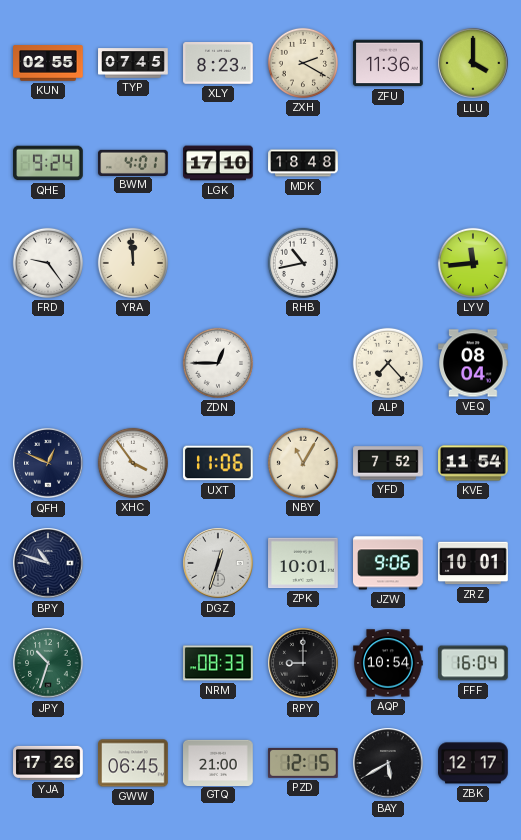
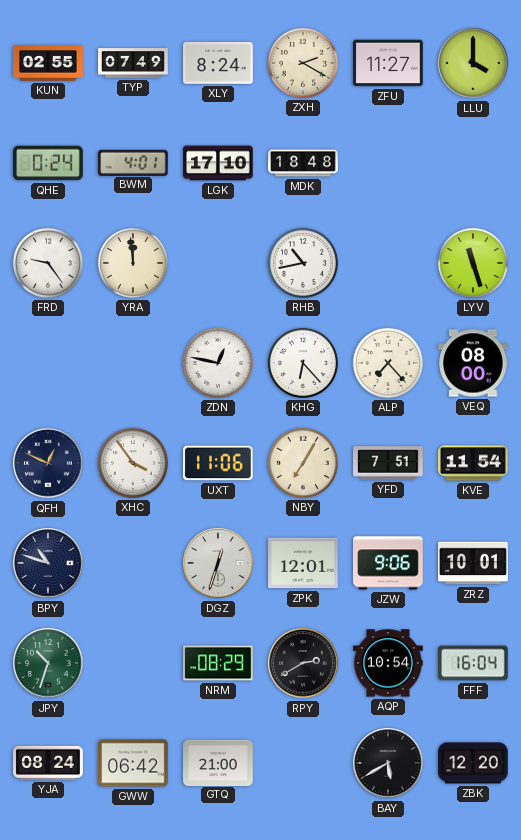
TYP: 07:45 -> 07:49 (133, 63)
XLY: 8:23 -> 8:24 (218, 64)
ZFU: 11:36 -> 11:27 (388, 63)
QHE: 9:24 -> 0:24 (48, 163)
LYV: 11:44 -> 11:27 (473, 263)
ZDN: 12:45 -> 12:47 (218, 363)
KHG: none -> 6:23 (303, 363)
VEQ: 08:04 -> 08:00 (473, 363)
NBY: 11:05 -> 7:05 (303, 463)
YFD: 7:52 -> 7:51 (388, 463)
ZPK: 10:01 -> 12:01 (303, 563)
NRM: 08:33 -> 08:29 (218, 663)
RPY: 9:00 -> 2:40 (303, 663)
YJA: 17:26 -> 08:24 (48, 763)
GWW: 06:45 -> 06:42 (133, 763)
PZD: 12:15 -> none (303, 763)
ZBK: 12:17 -> 12:20 (473, 763)
